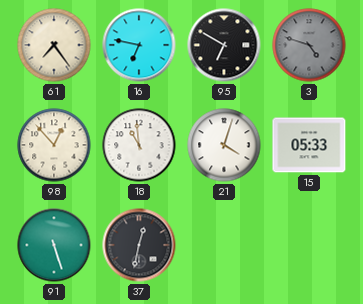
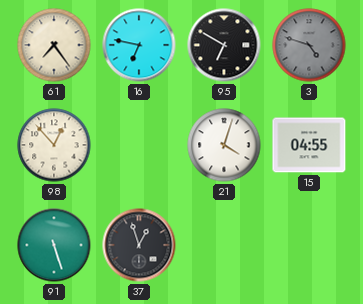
18: 10:59 -> none (139, 145)
15: 05:33 -> 04:55 (309, 145)
37: 12:32 -> 12:57 (139, 245)
